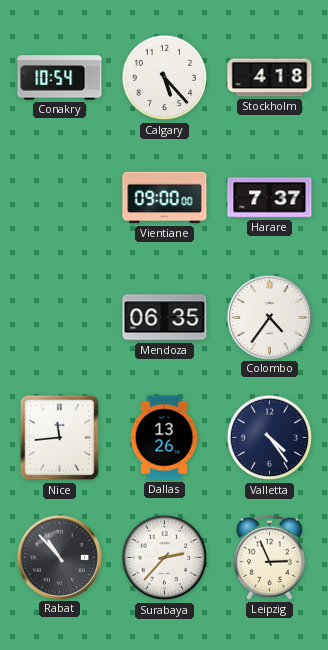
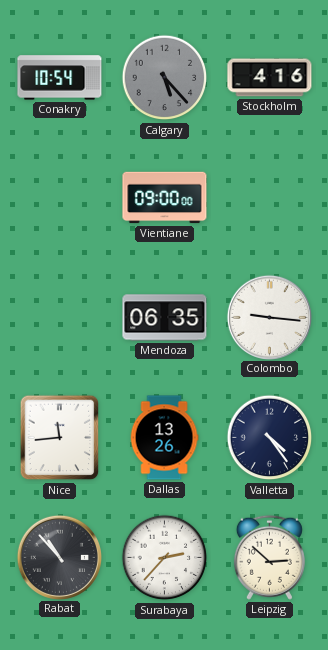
Calgary dial: white -> grey (165, 78)
Stockholm: 4:18 -> 4:16 (270, 78)
Harare: 7:37 -> none (270, 198)
Colombo: 4:36 -> 9:16 (269, 317)
Leipzig: 2:56 -> 2:52 (269, 557)
